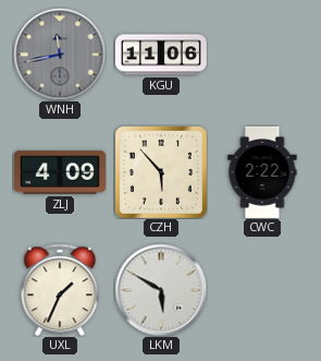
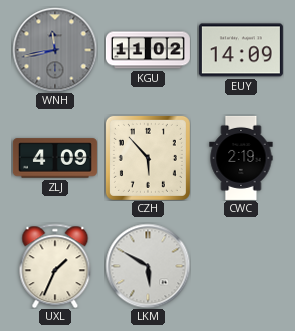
KGU: 11:06 -> 11:02 (148, 50)
EUY: none -> 14:09 (241, 50)
CWC: 2:22 -> 2:19 (241, 158)
